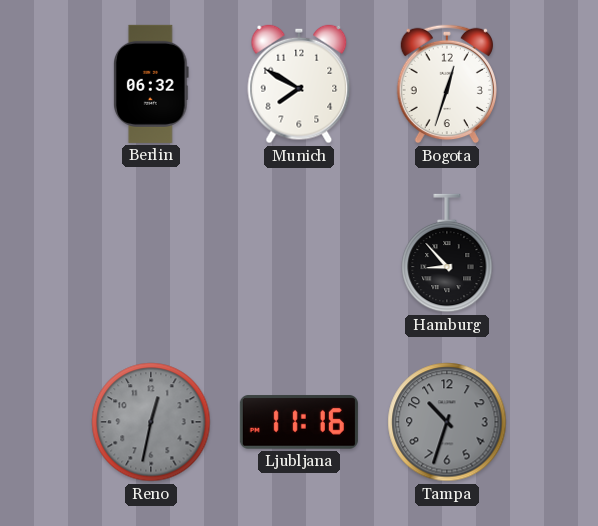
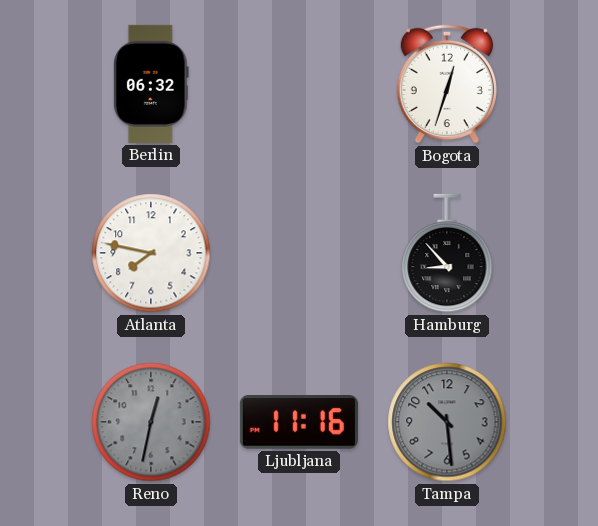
Munich: 7:50 -> none (299, 84)
Atlanta: none -> 7:47 (151, 253)
Tampa: 10:33 -> 10:29 (447, 422)
